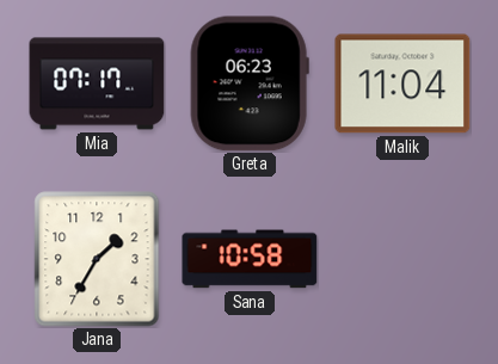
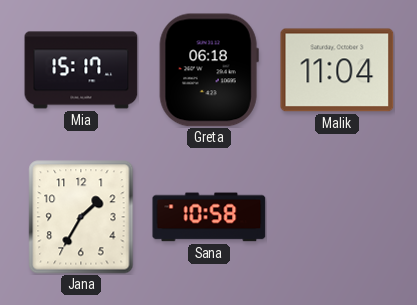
Mia: 07:17 -> 15:17 (81, 70)
Greta: 06:23 -> 06:18 (209, 70)
